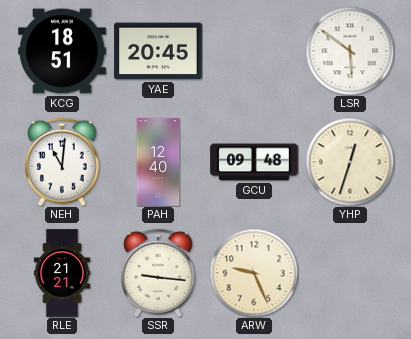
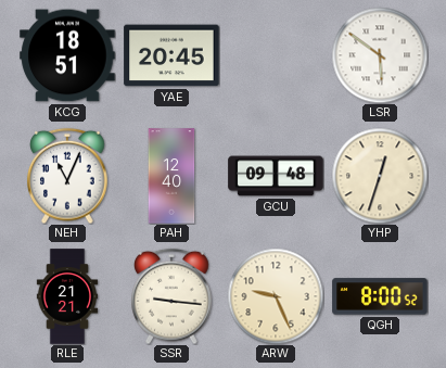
NEH: 11:01 -> 11:04 (67, 176)
QGH: none -> 8:00 (380, 296)
